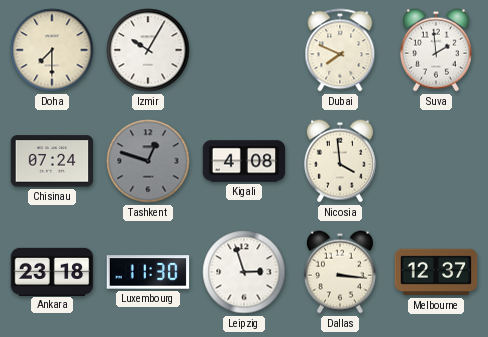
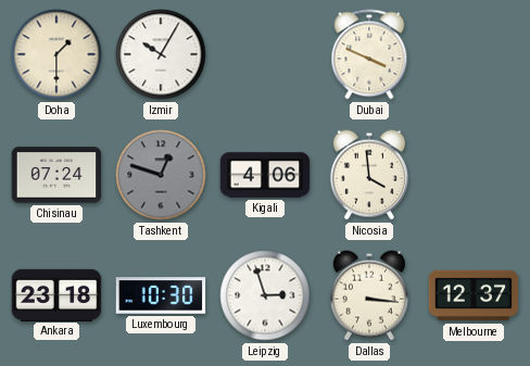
Doha: 7:30 -> 1:30 (56, 54)
Dubai: 7:49 -> 3:49 (369, 54)
Suva: 1:59 -> none (436, 50)
Kigali: 4:08 -> 4:06 (265, 175)
Luxembourg: 11:30 -> 10:30 (161, 295)
